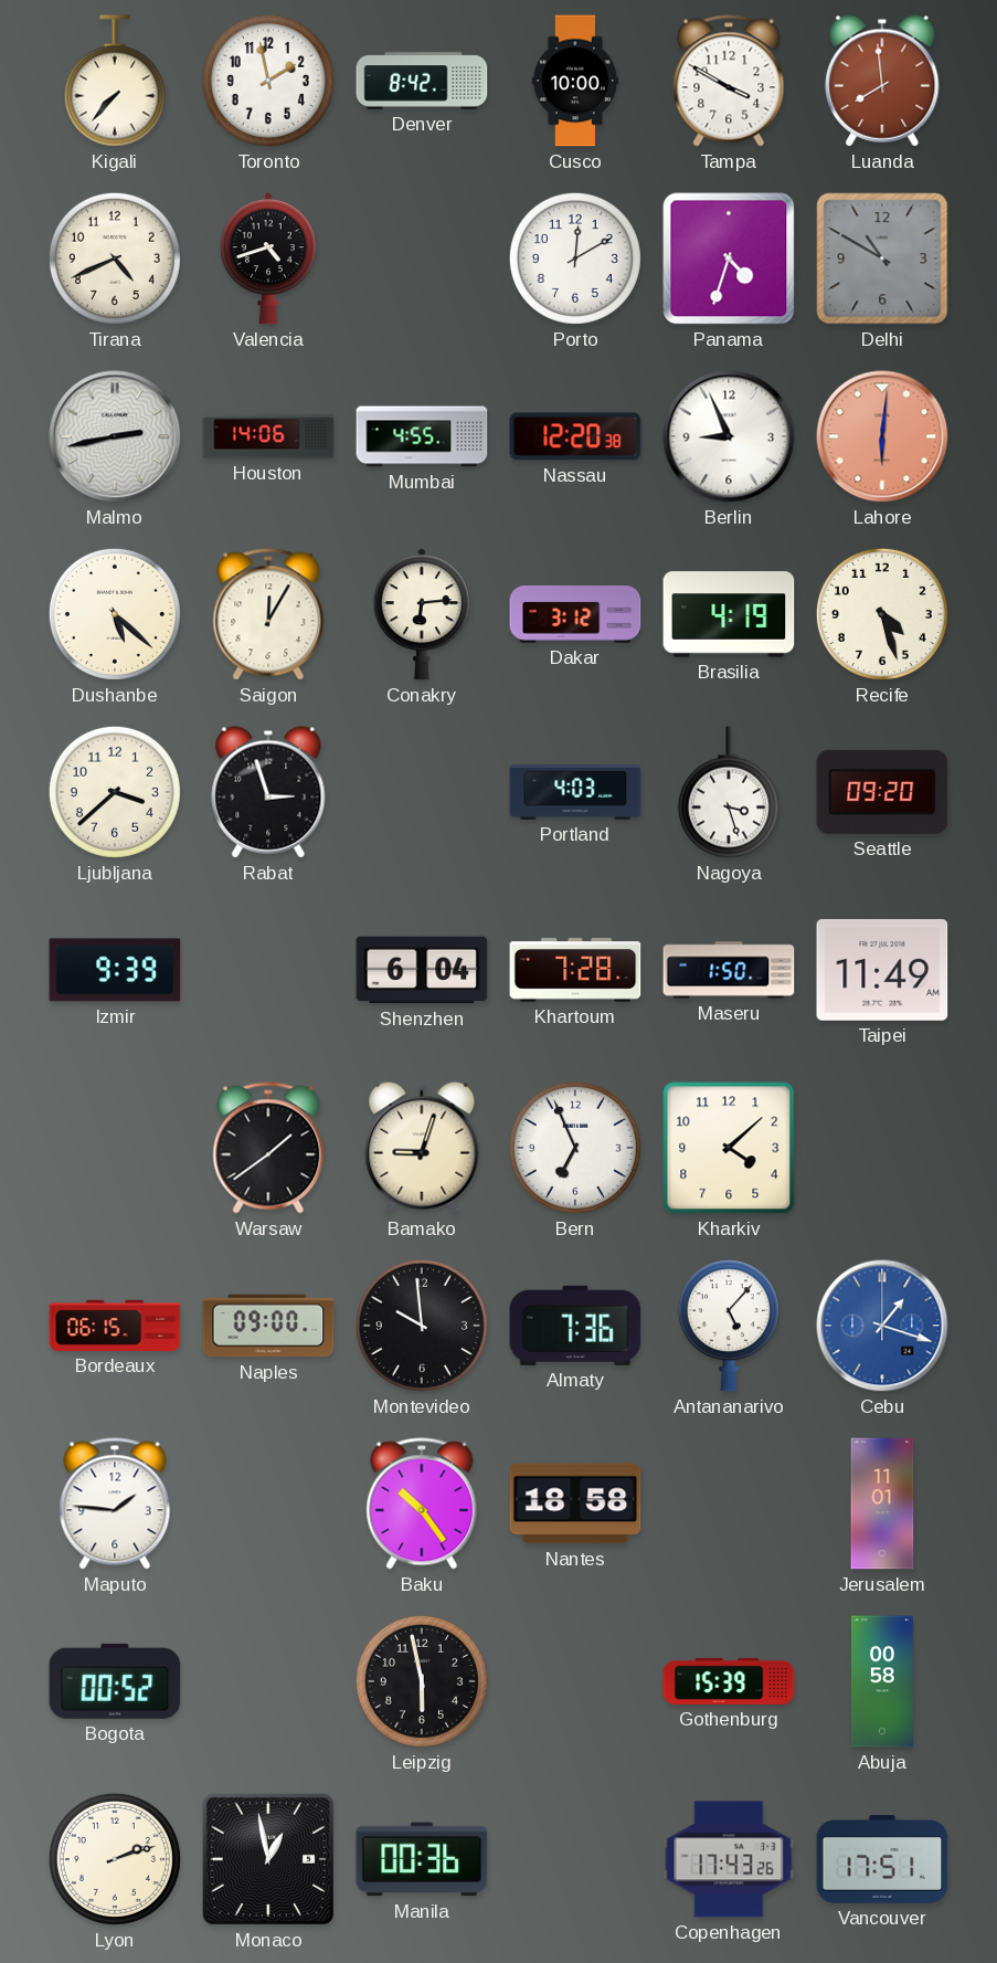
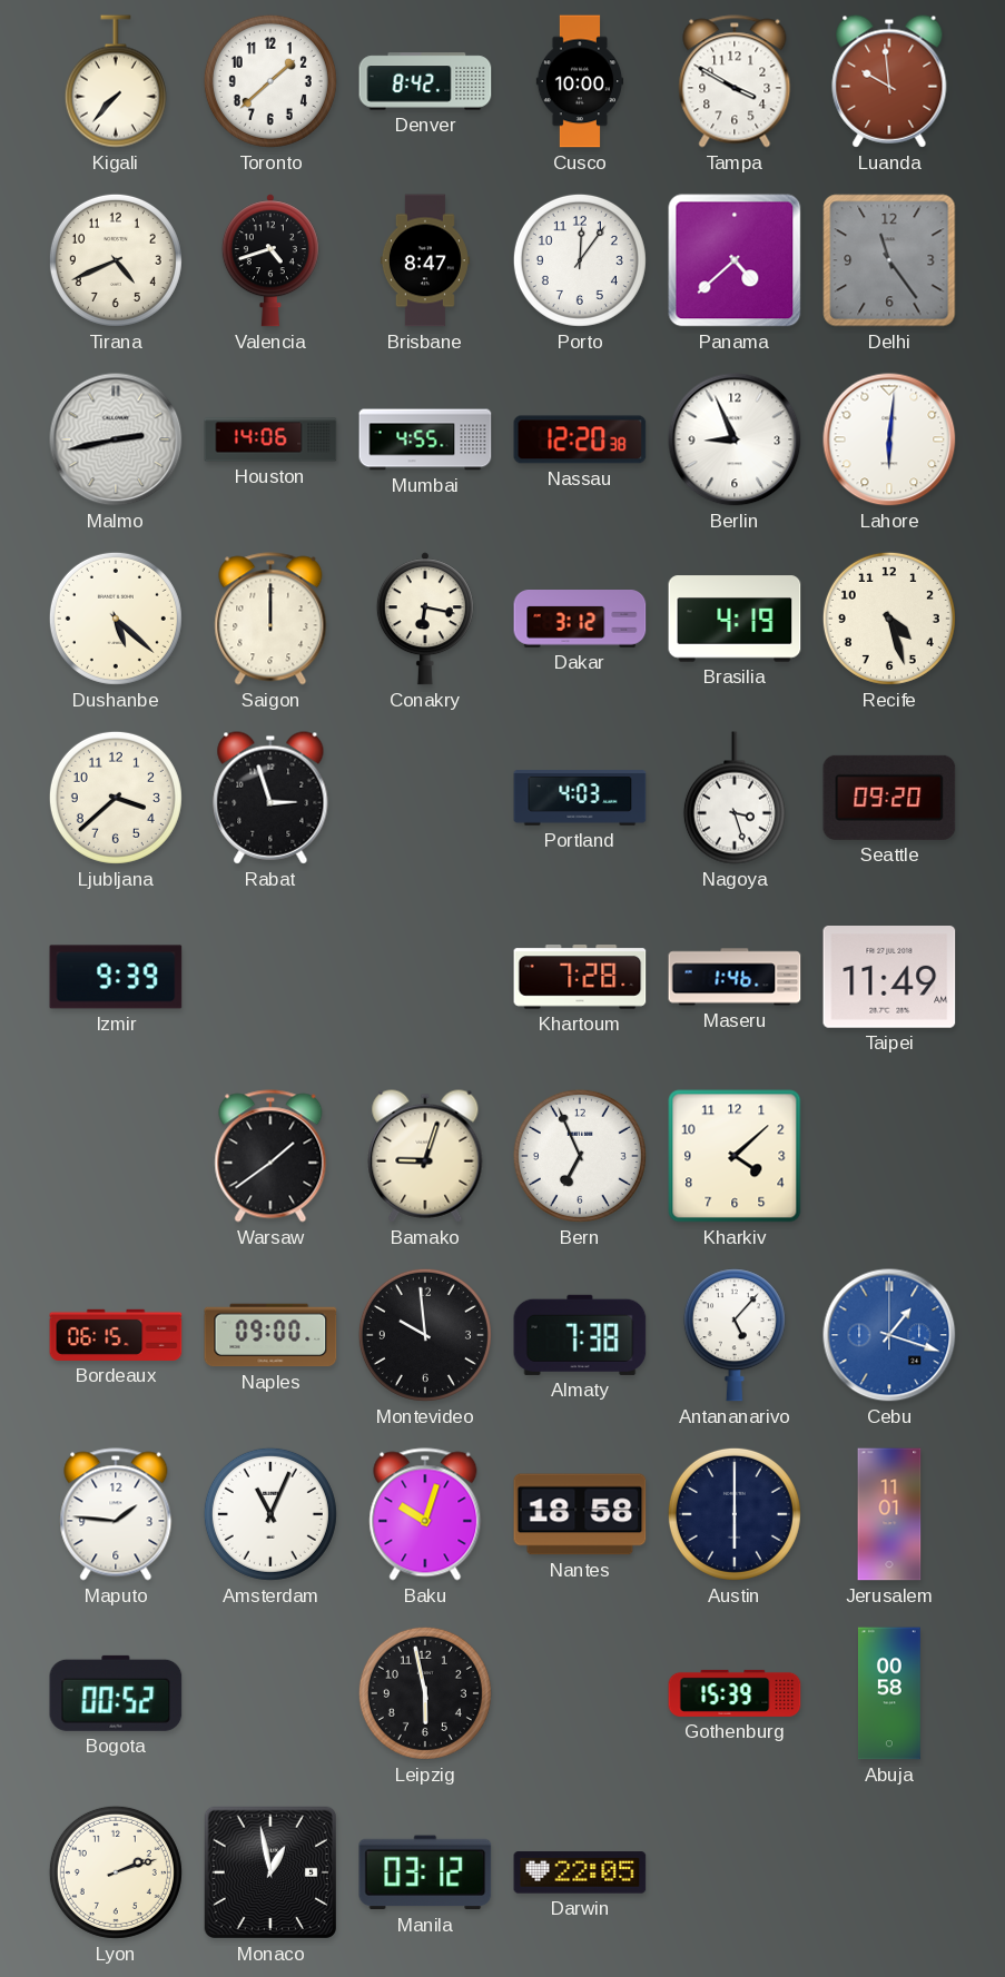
Toronto: 1:58 -> 1:38 (270, 81)
Luanda: 7:59 -> 9:59 (889, 81)
Brisbane: none -> 8:47 (425, 260)
Porto: 12:10 -> 12:06 (580, 260)
Panama: 4:33 -> 4:38 (735, 260)
Delhi: 10:50 -> 11:24 (889, 260)
Lahore dial: salmon -> white (889, 439)
Saigon: 12:05 -> 12:00 (270, 619)
Conakry: 6:14 -> 6:17 (425, 619)
Shenzhen: 6:04 -> none (422, 970)
Maseru: 1:50 -> 1:46 (735, 977)
Almaty: 7:36 -> 7:38 (580, 1335)
Amsterdam: none -> 11:04 (270, 1514)
Baku: 10:24 -> 10:03 (425, 1514)
Austin: none -> 6:00 (735, 1514)
Manila: 00:36 -> 03:12 (425, 1872)
Darwin: none -> 22:05 (580, 1872)
Copenhagen: 17:43 -> none (729, 1859)
Vancouver: 17:51 -> none (882, 1860)
